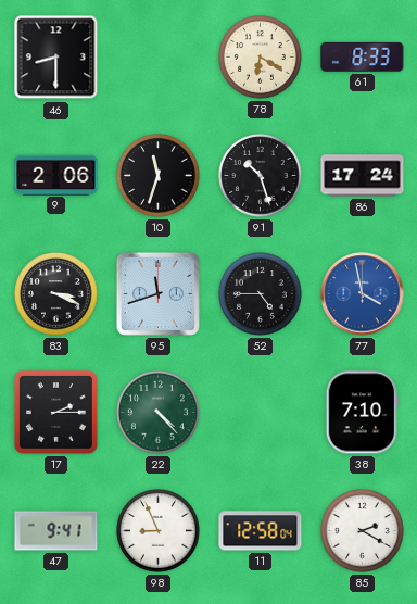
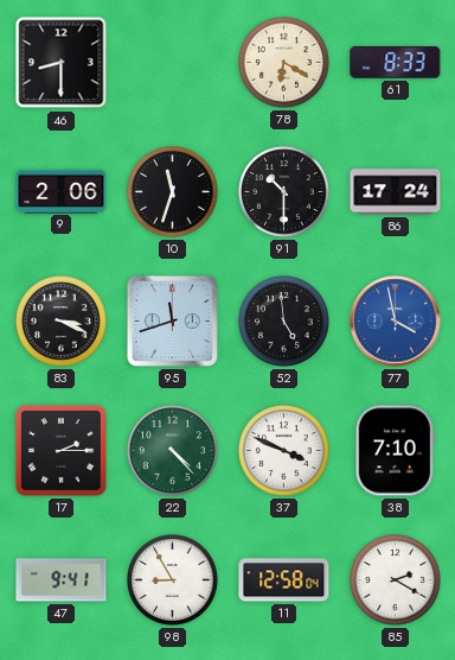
91: 10:27 -> 10:30 (284, 192)
52: 4:45 -> 4:59 (284, 322)
37: none -> 3:49 (284, 451)
98: 8:56 -> 8:55 (173, 580)
